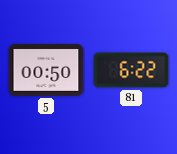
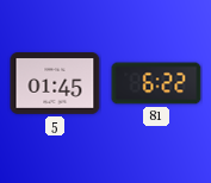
5: 00:50 -> 01:45 (55, 84)
